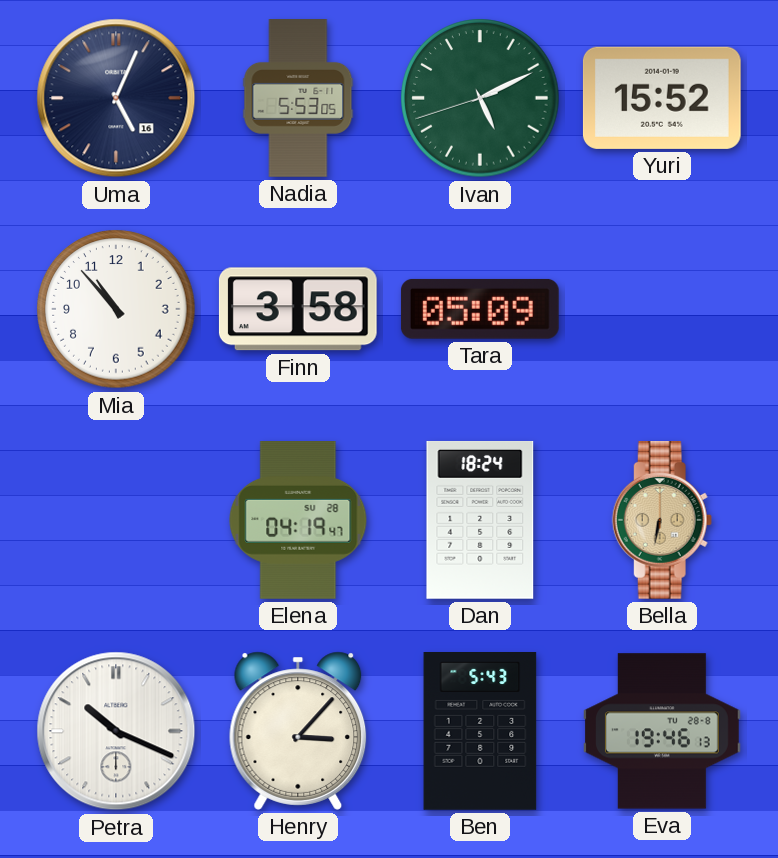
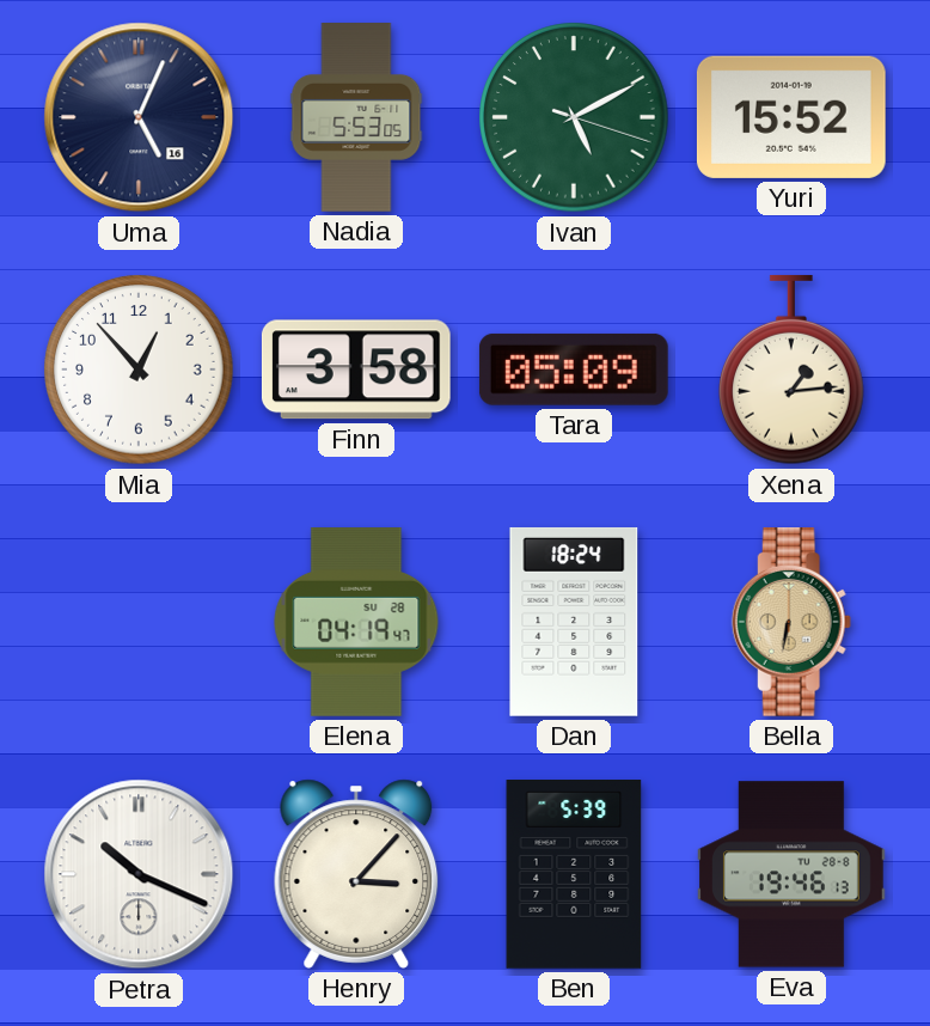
Ivan: 5:10:42 -> 5:10:18 (574, 117)
Mia: 10:53 -> 12:53 (139, 370)
Xena: none -> 1:14 (793, 370)
Ben: 5:43 -> 5:39 (574, 875)
